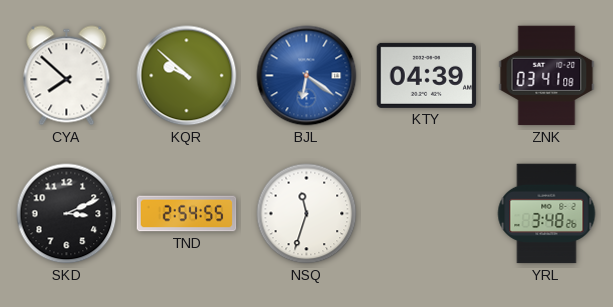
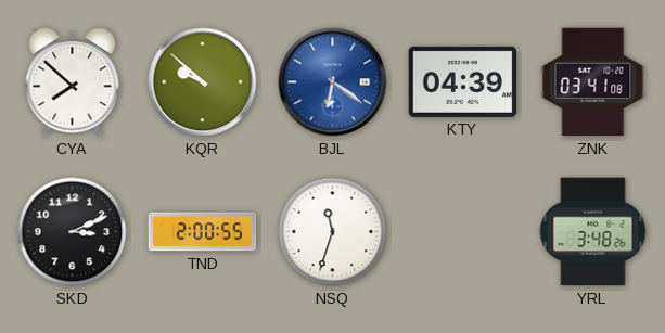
TND: 2:54 -> 2:00 (203, 232)
